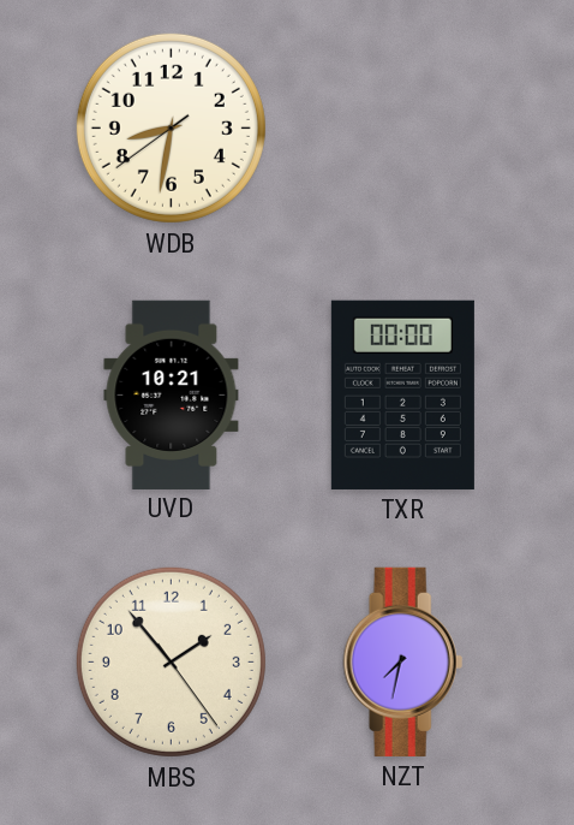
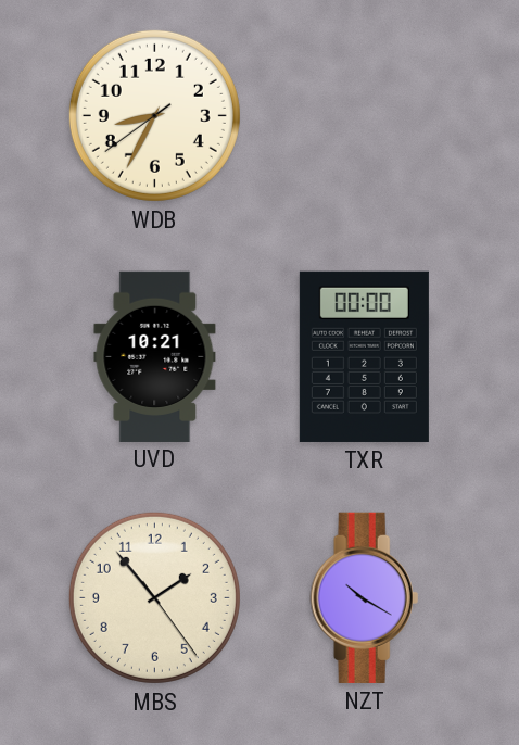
WDB: 8:31 -> 8:34 (154, 115)
NZT: 7:32 -> 10:20 (365, 597)
